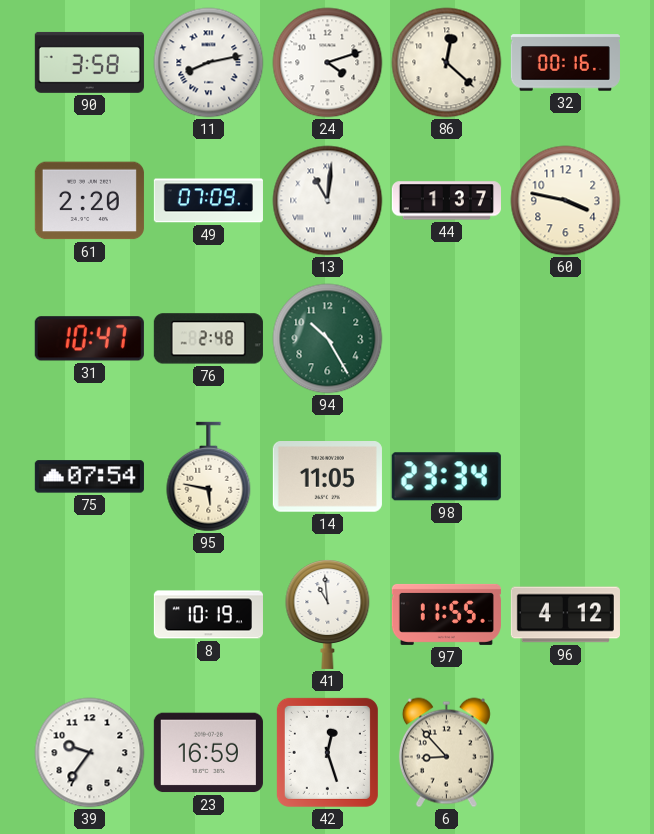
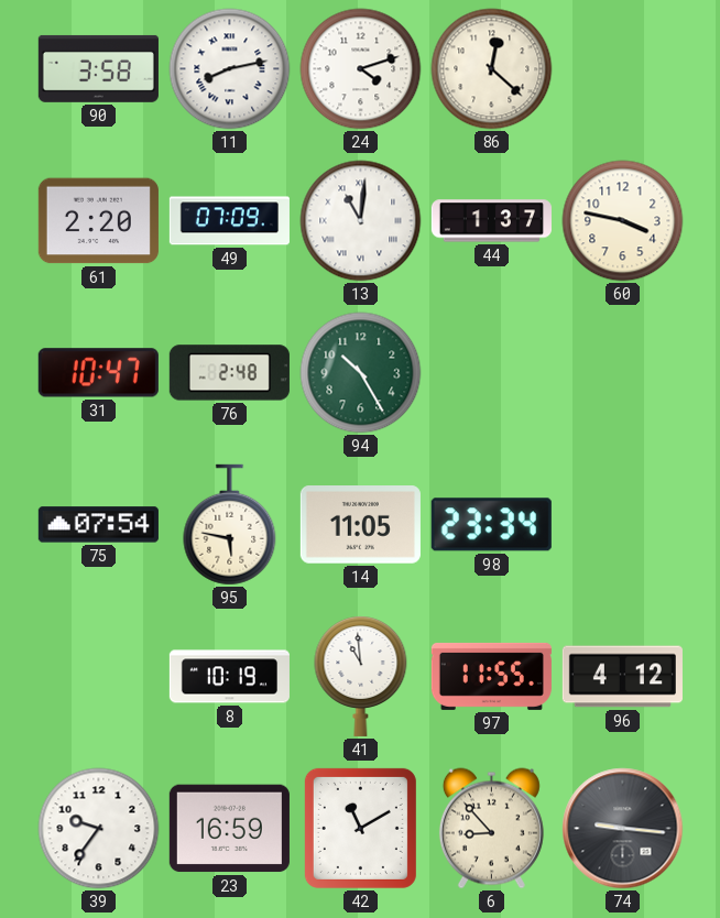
32: 00:16 -> none (565, 63)
42: 12:27 -> 11:10 (360, 828)
74: none -> 9:16 (623, 829)
